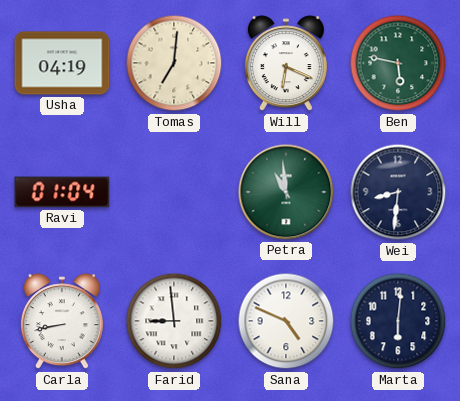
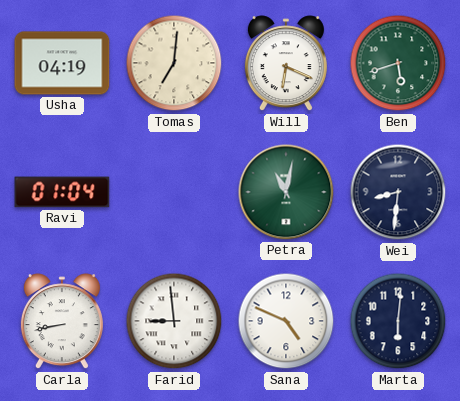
Ben: 5:47 -> 5:42 (398, 63)
Petra: 10:59 -> 11:02 (286, 192)
